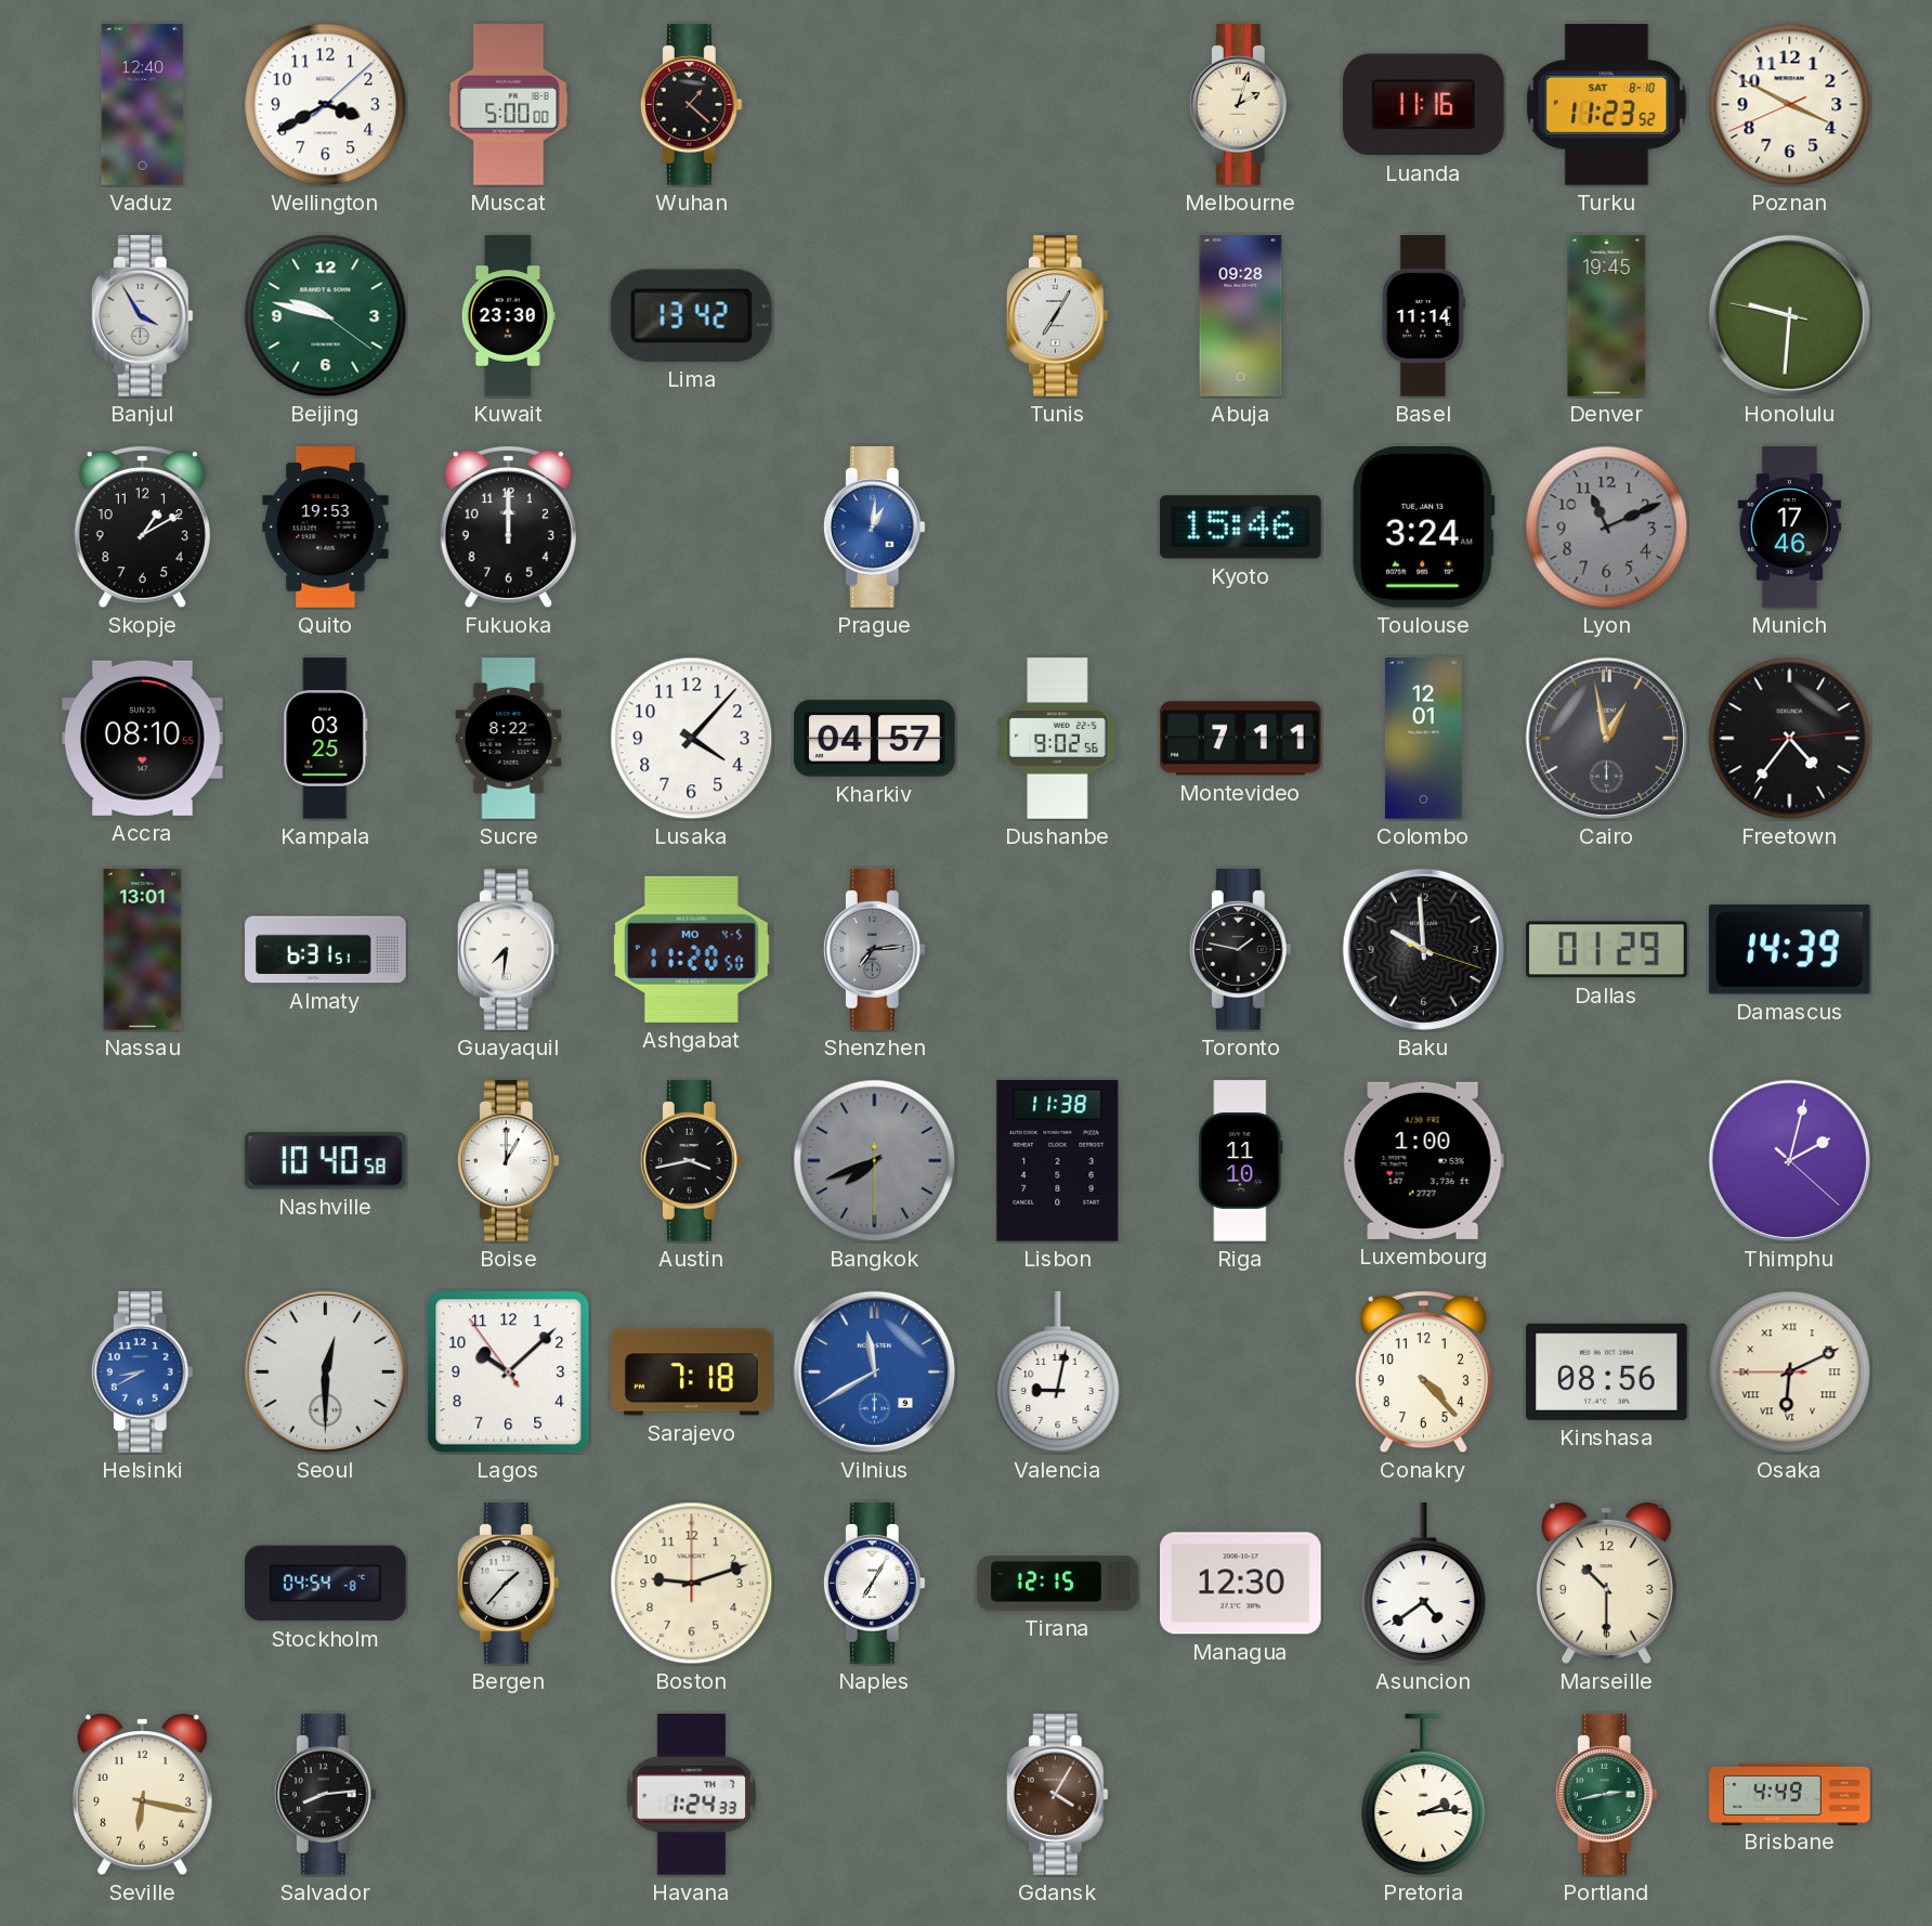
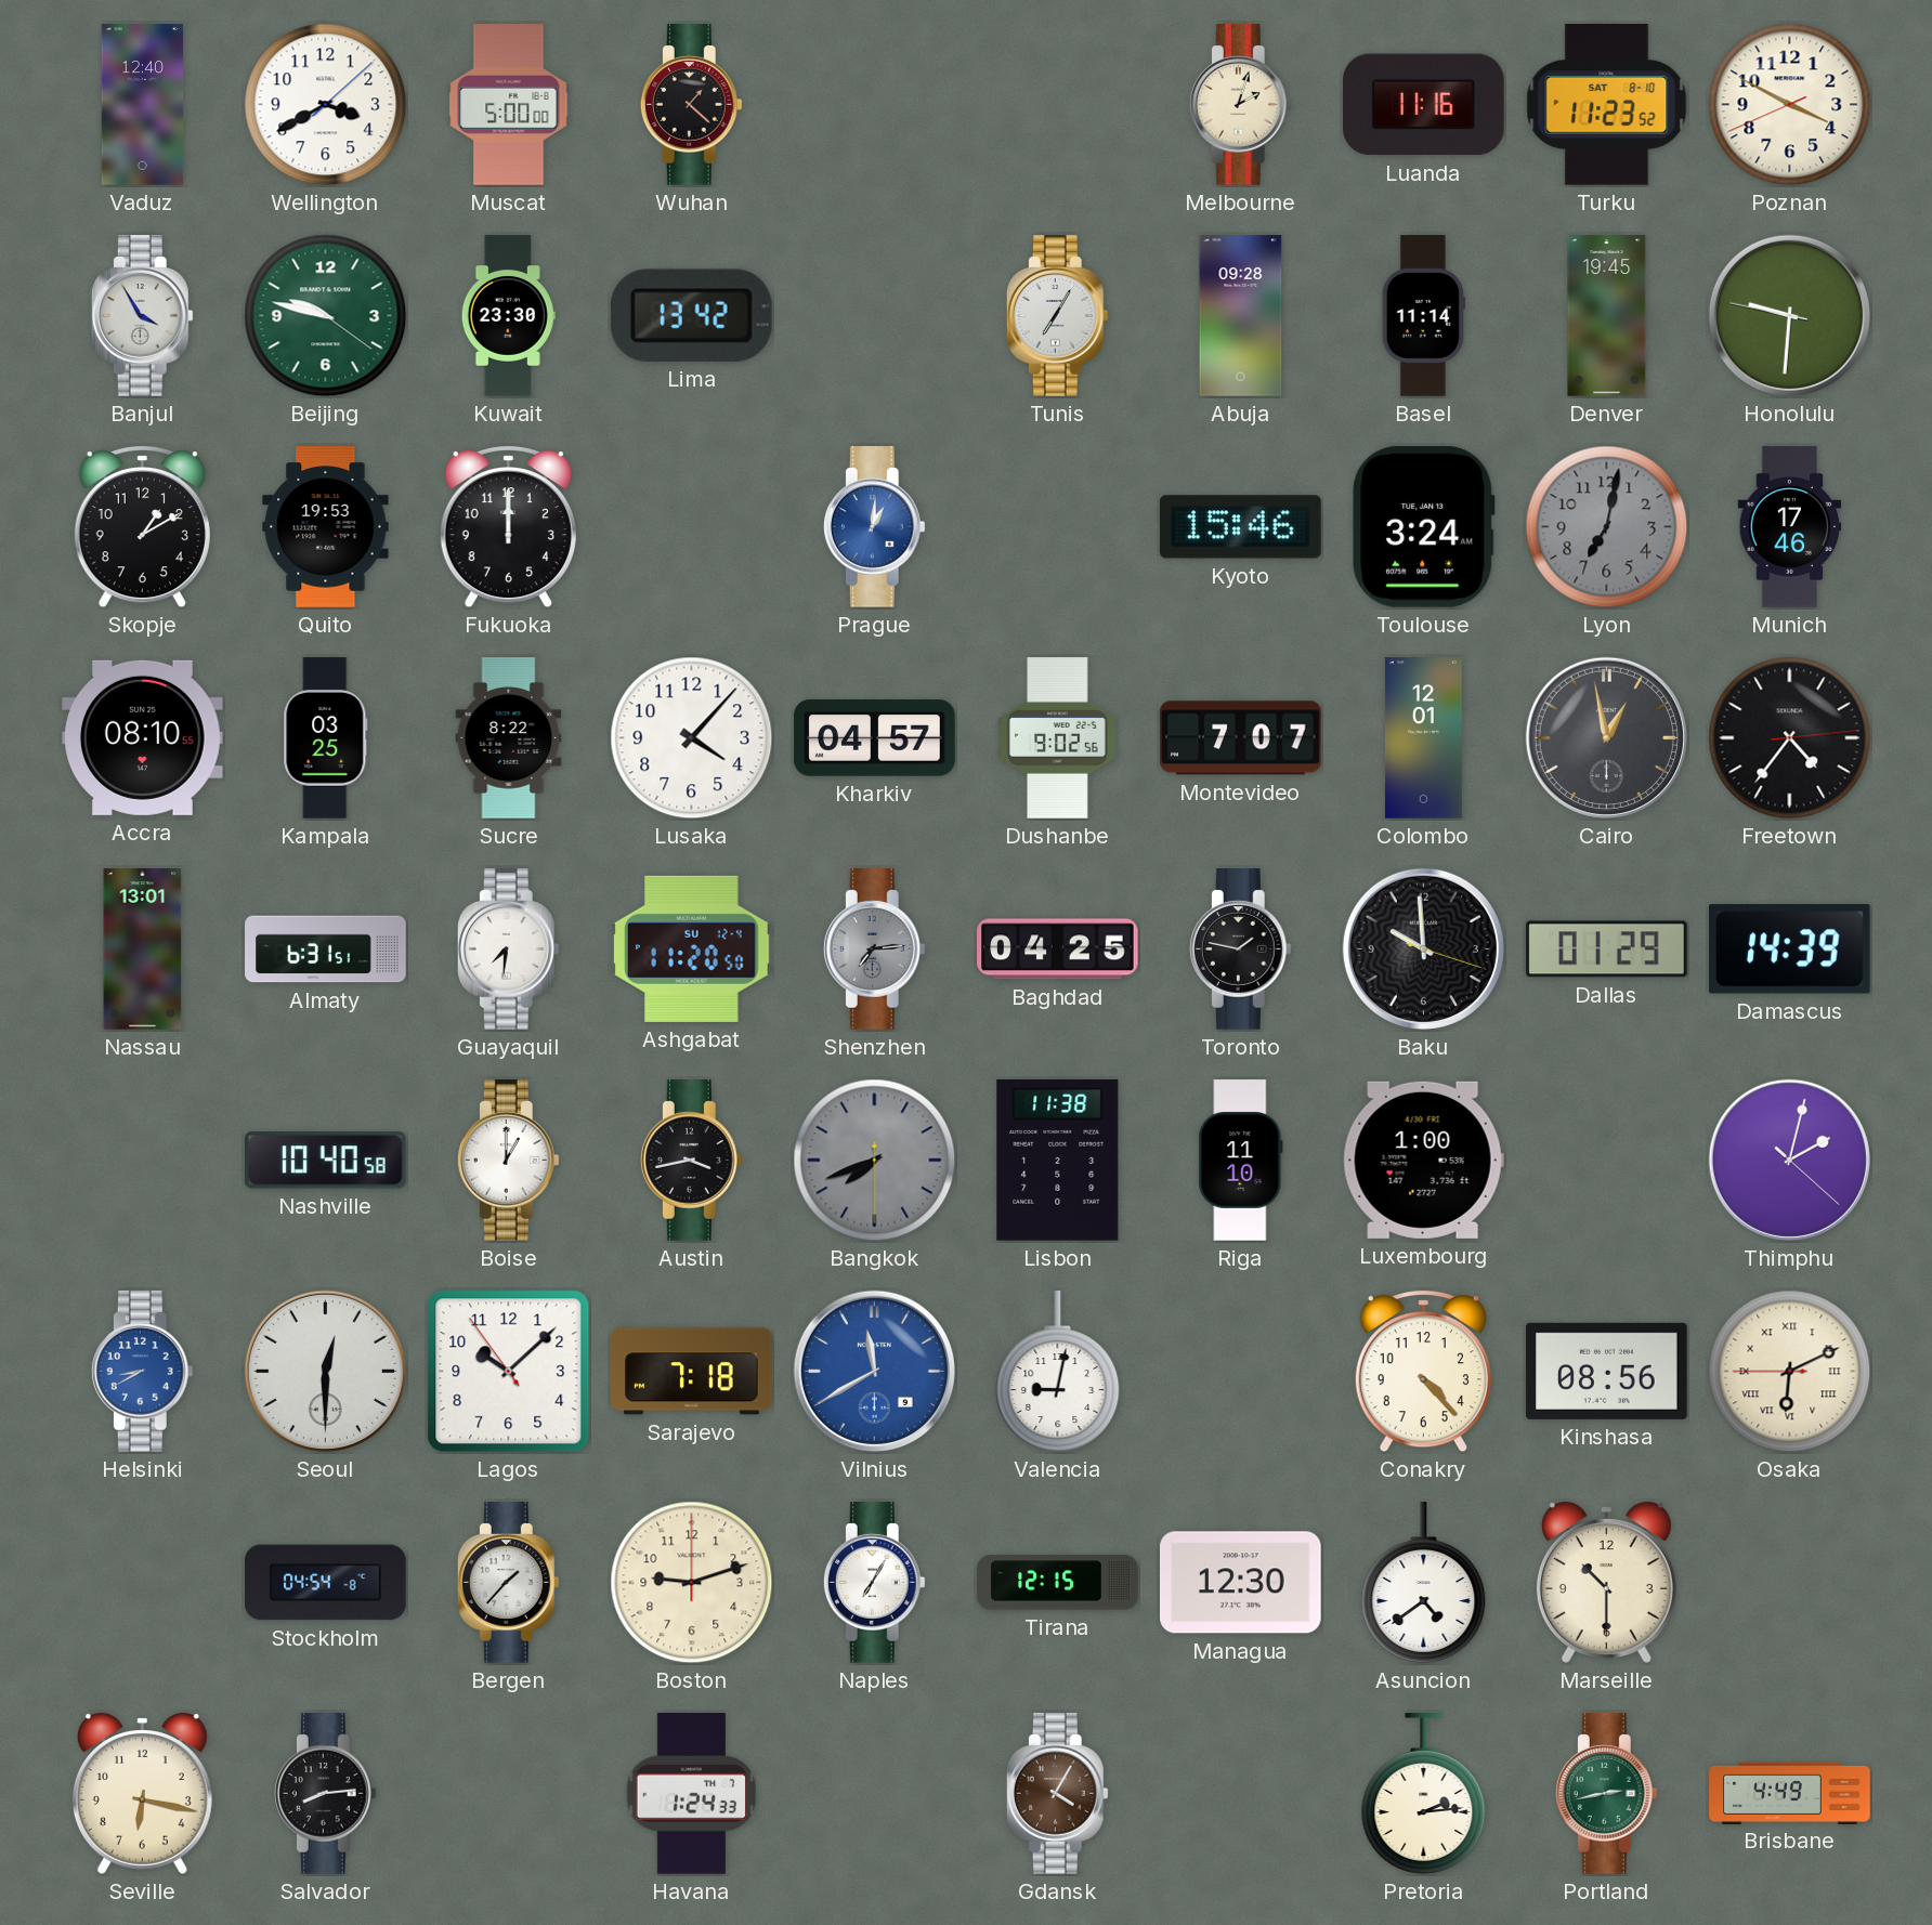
Lyon: 11:11 -> 7:02 (1607, 527)
Montevideo: 7:11 -> 7:07 (1241, 738)
Ashgabat date: MO 4-5 -> SU 12-4 (692, 948)
Baghdad: none -> 04:25 (1058, 950)
